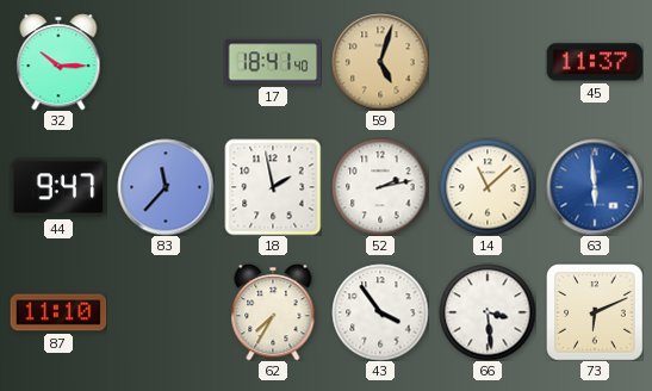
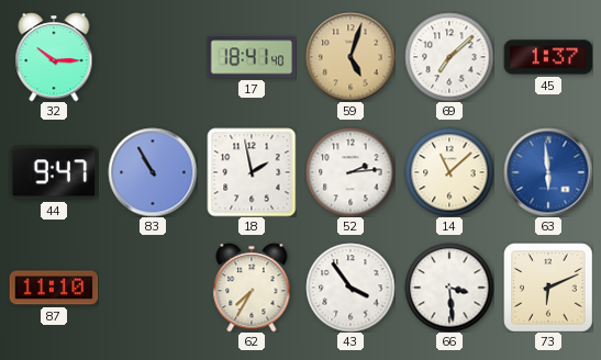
69: none -> 7:08 (449, 57)
45: 11:37 -> 1:37 (548, 57)
83: 11:37 -> 10:55 (153, 172)
52: 2:13 -> 2:14 (350, 172)
